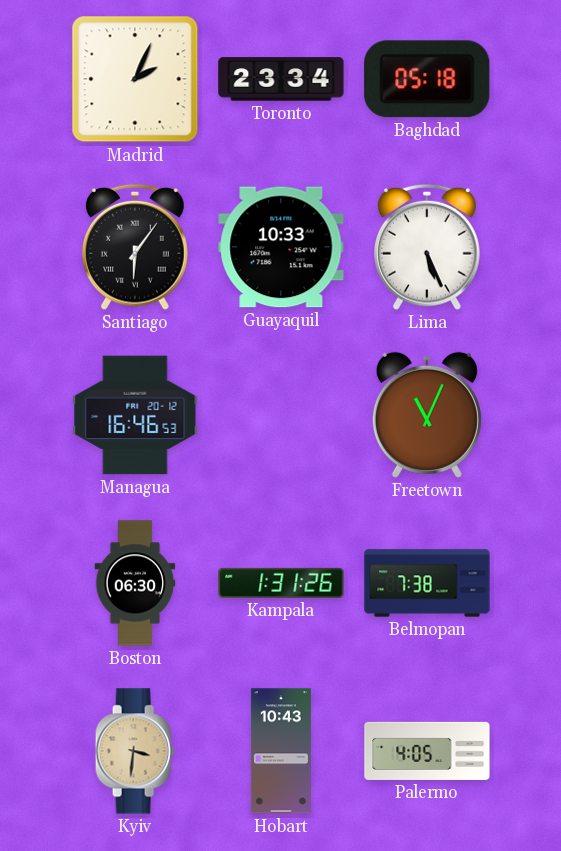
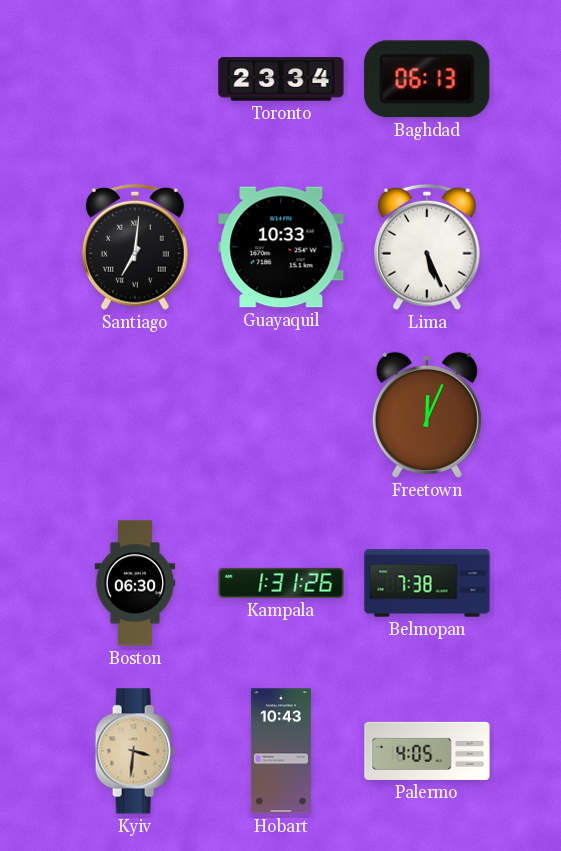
Madrid: 2:04 -> none (135, 79)
Baghdad: 05:18 -> 06:13 (427, 79)
Santiago: 6:06 -> 7:01 (136, 247)
Managua: 16:46 -> none (135, 415)
Freetown: 11:04 -> 12:04 (427, 415)
